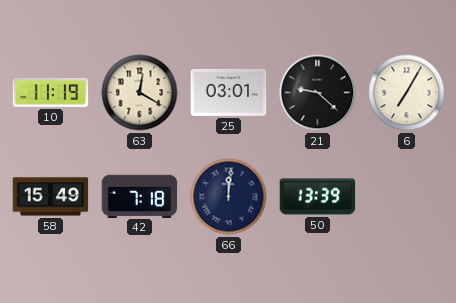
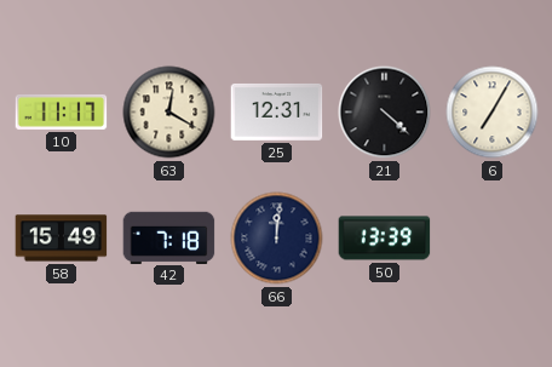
10: 11:19 -> 11:17 (62, 111)
25: 03:01 -> 12:31 (277, 111)
21: 9:22 -> 4:22 (385, 113)
